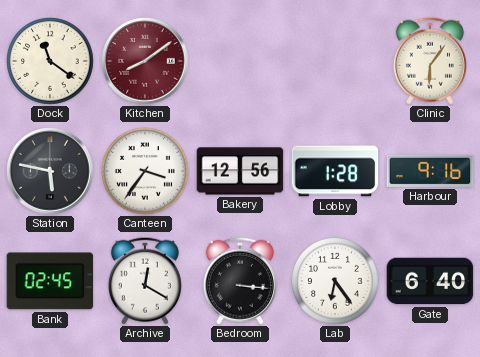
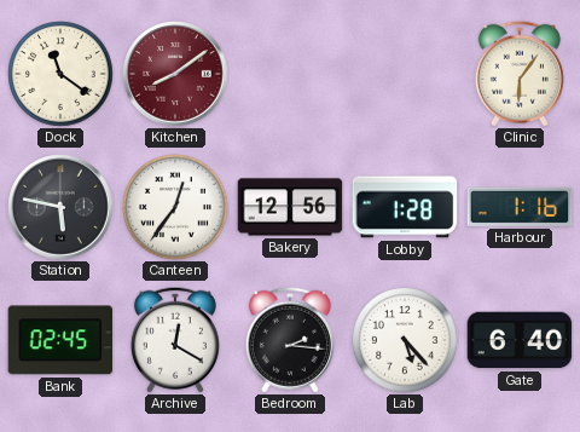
Canteen: 3:36 -> 12:36 (175, 207)
Harbour: 9:16 -> 1:16 (520, 207)
Bedroom: 3:16 -> 2:16 (290, 340)
Lab: 6:24 -> 5:23 (405, 340)
